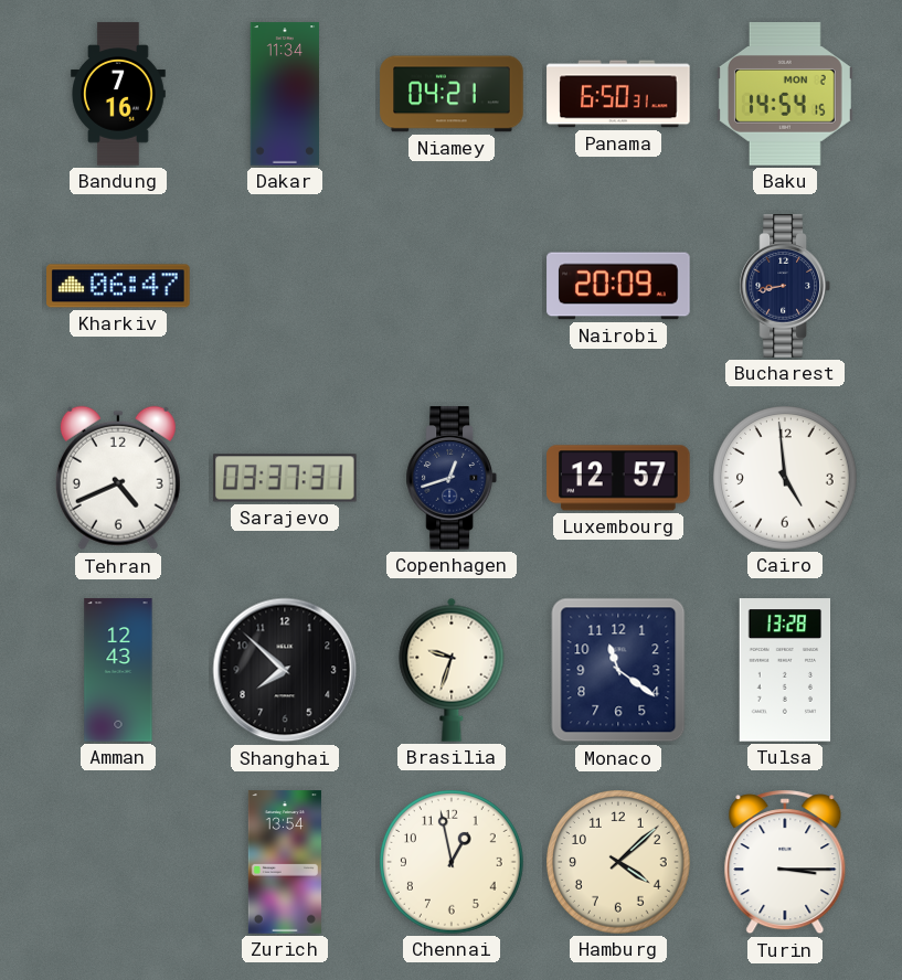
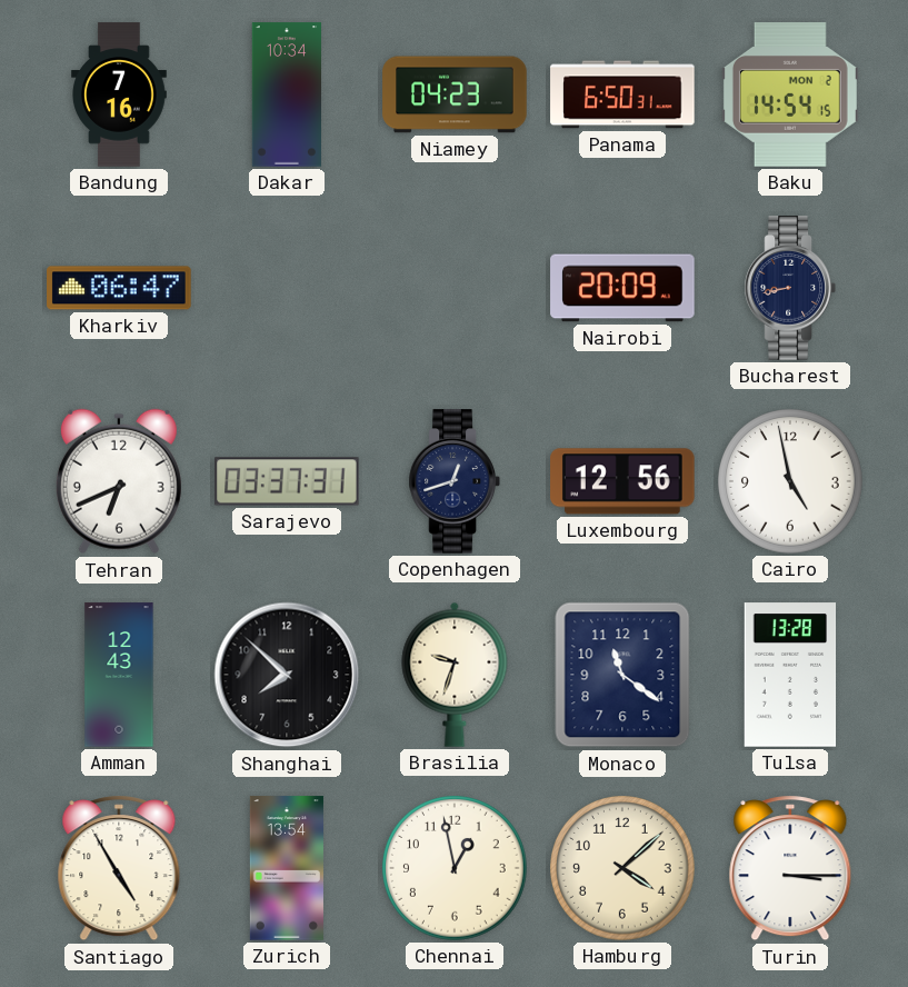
Dakar: 11:34 -> 10:34 (286, 94)
Niamey: 04:21 -> 04:23 (455, 94)
Tehran: 4:41 -> 6:41 (119, 481)
Luxembourg: 12:57 -> 12:56 (622, 481)
Cairo: 4:59 -> 4:58 (791, 482)
Santiago: none -> 4:55 (119, 868)
